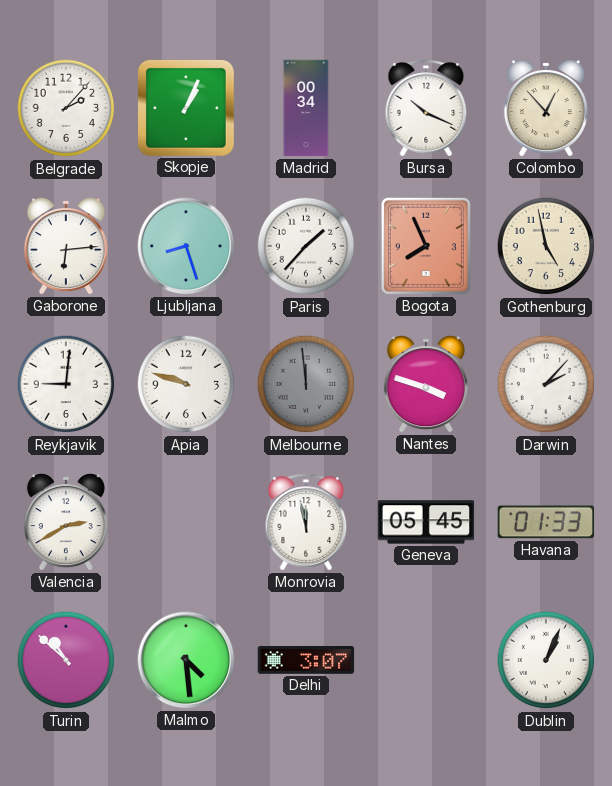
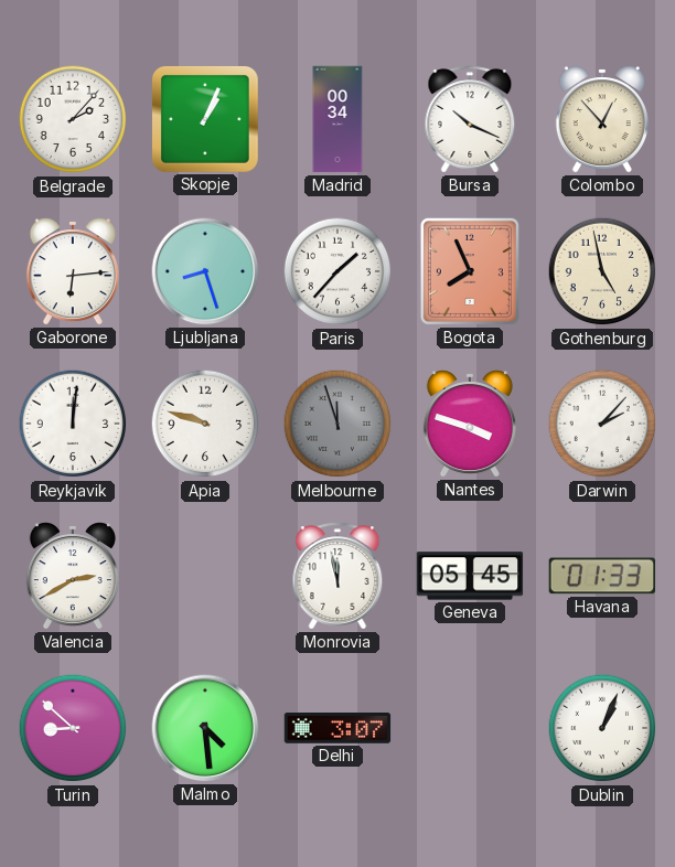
Reykjavik: 9:01 -> 12:01 (73, 424)
Melbourne: 11:59 -> 11:57 (337, 424)
Turin: 10:52 -> 8:52 (73, 728)
